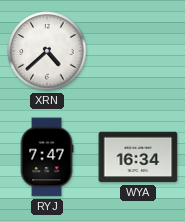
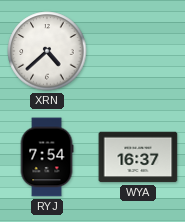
RYJ: 7:47 -> 7:54 (47, 157)
WYA: 16:34 -> 16:37 (138, 157)
